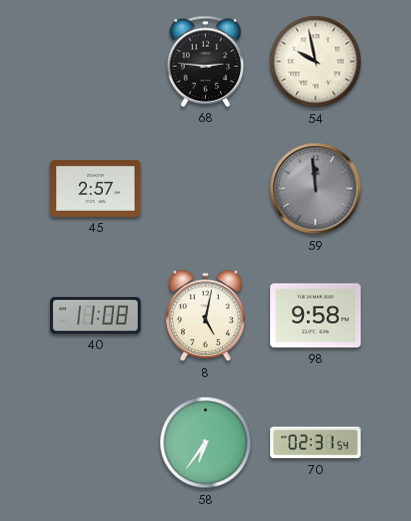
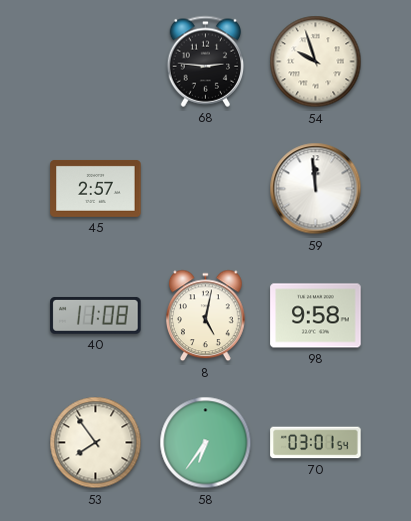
54: 9:58 -> 9:57 (316, 62)
59 dial: grey -> white (316, 189)
53: none -> 7:54 (96, 443)
70: 02:31 -> 03:01 (316, 443)
